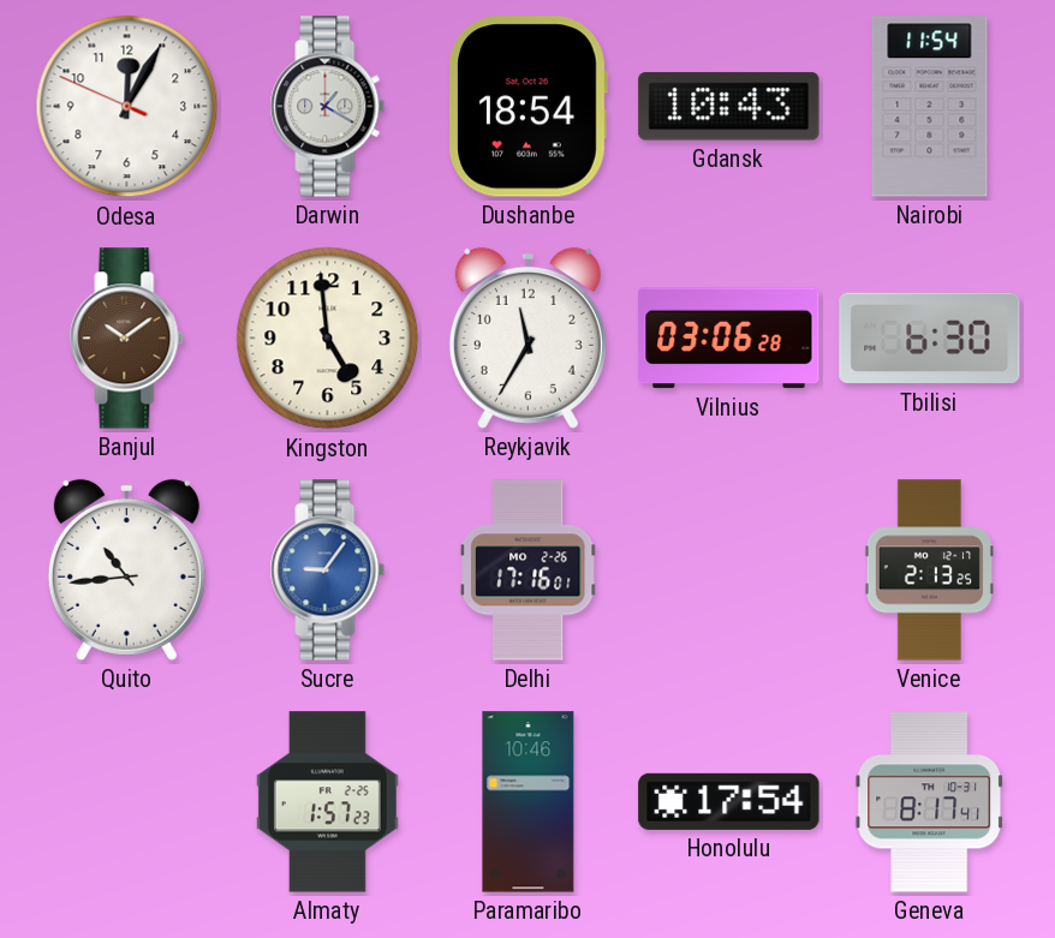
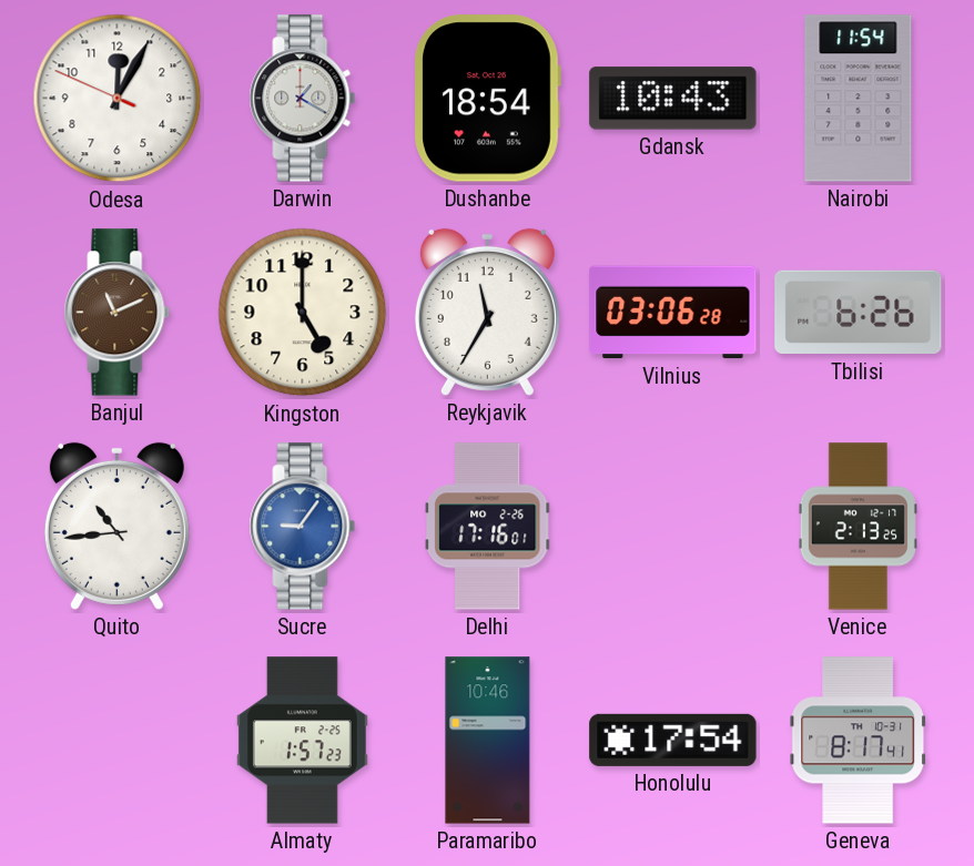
Banjul: 10:09 -> 11:11 (118, 313)
Kingston: 4:59 -> 5:00 (303, 313)
Tbilisi: 6:30 -> 6:26 (859, 313)
